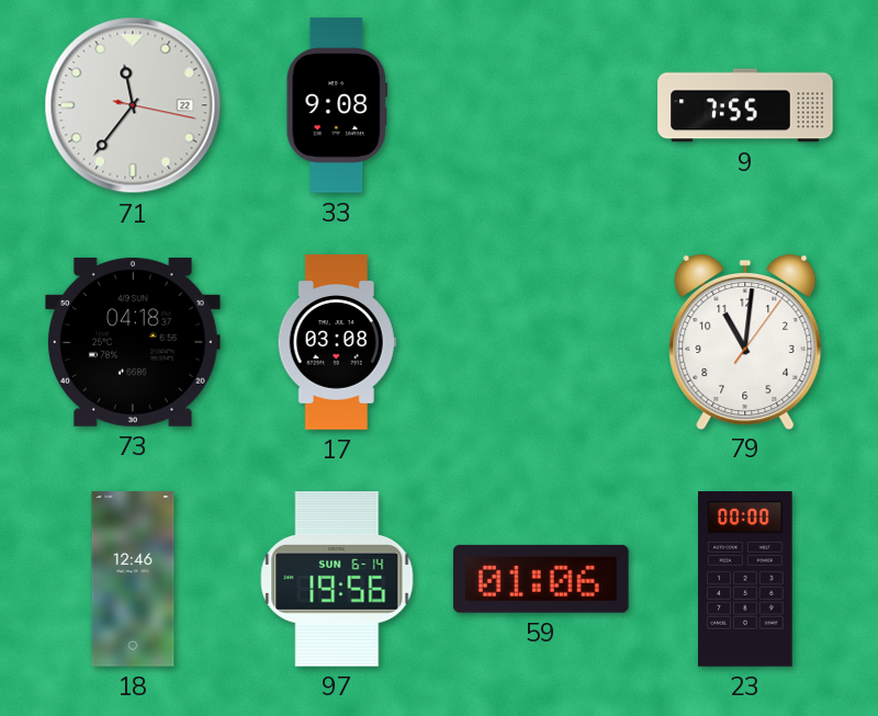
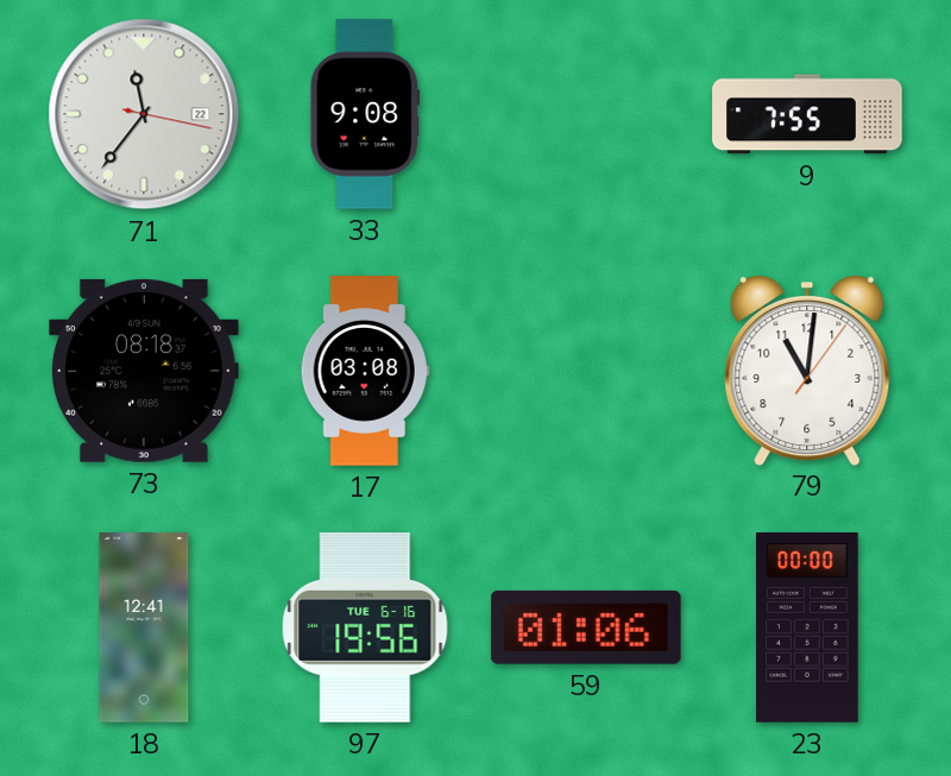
73: 04:18 -> 08:18 (145, 371)
18: 12:46 -> 12:41 (144, 627)
97 date: SUN 6-14 -> TUE 6-16 (365, 627)
